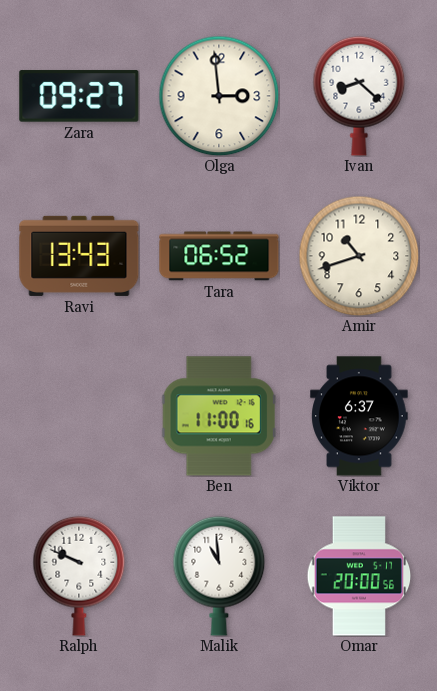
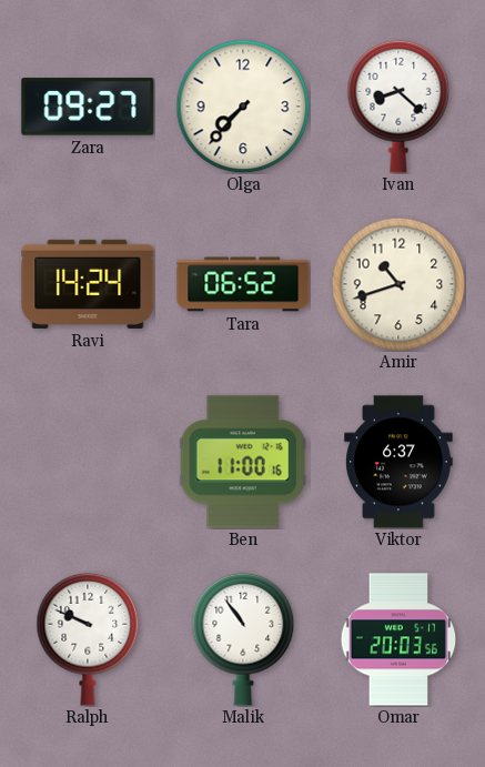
Olga: 2:59 -> 7:37 (243, 107)
Ravi: 13:43 -> 14:24 (88, 284)
Malik: 10:59 -> 10:54 (243, 639)
Omar: 20:00 -> 20:03 (398, 639)
